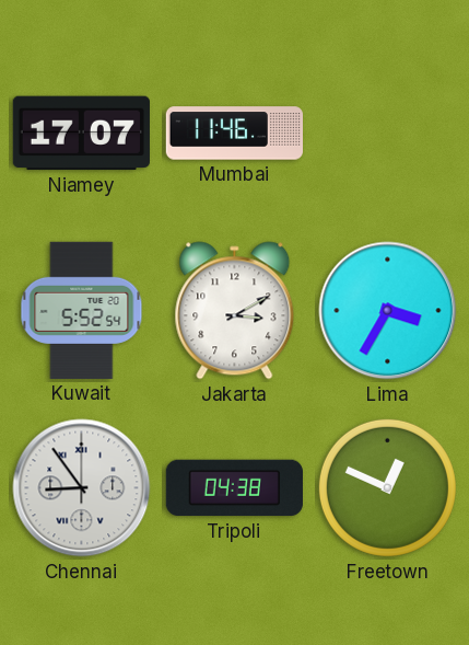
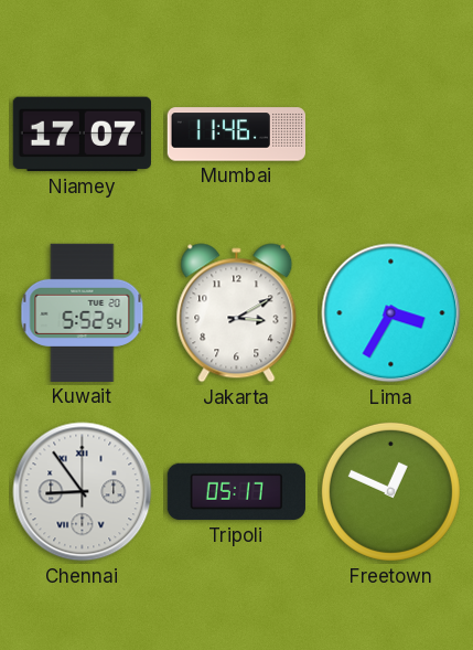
Tripoli: 04:38 -> 05:17 (236, 492)
